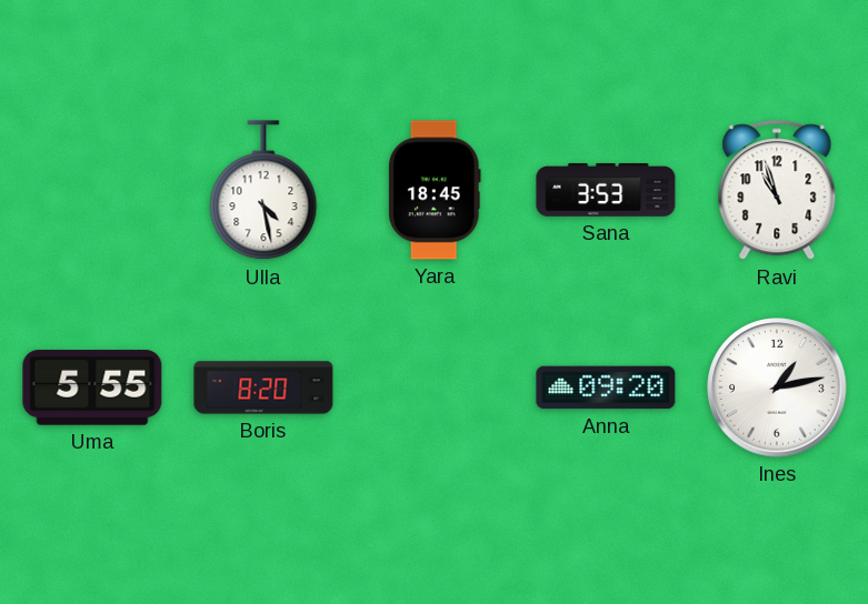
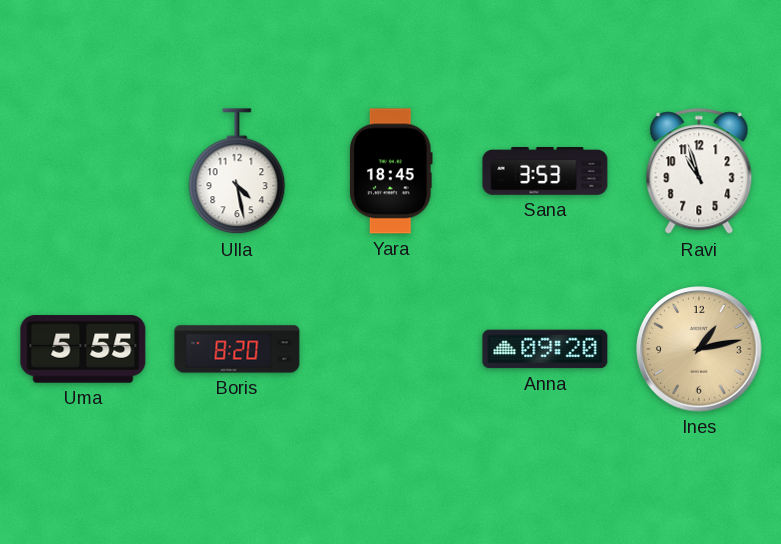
Ines dial: white -> champagne (699, 349)
